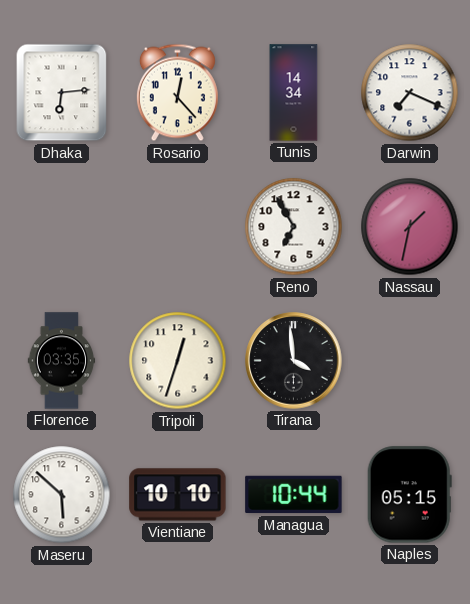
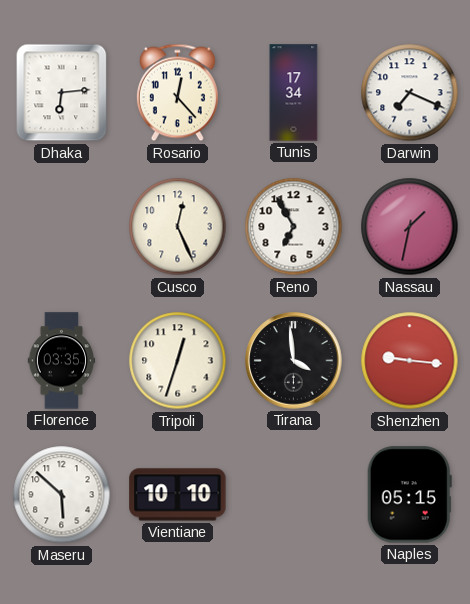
Tunis: 14:34 -> 17:34 (294, 93)
Cusco: none -> 12:26 (178, 227)
Shenzhen: none -> 9:16 (410, 361)
Managua: 10:44 -> none (294, 495)
